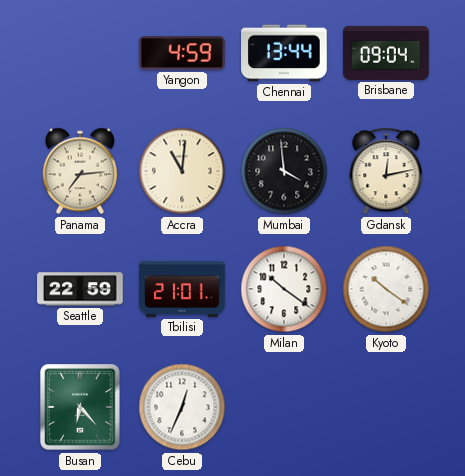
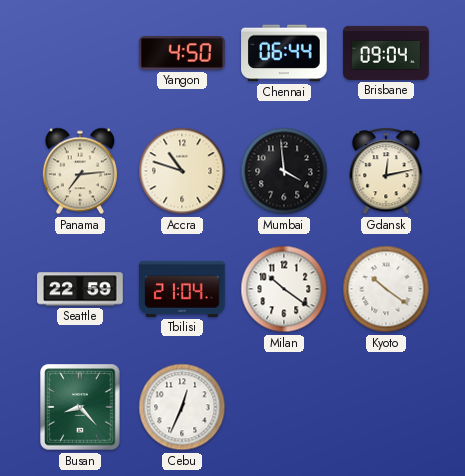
Yangon: 4:59 -> 4:50 (183, 53)
Chennai: 13:44 -> 06:44 (284, 53)
Accra: 11:01 -> 10:48 (182, 171)
Tbilisi: 21:01 -> 21:04 (182, 289)
Busan: 6:23 -> 8:23 (80, 407)
